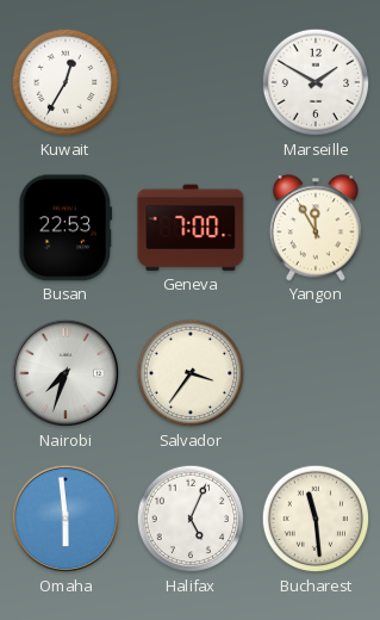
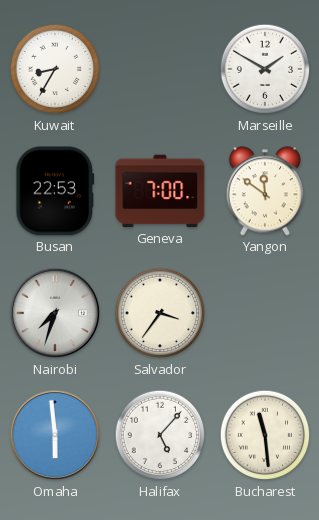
Kuwait: 12:35 -> 8:35 (55, 69)
Yangon: 11:55 -> 11:51 (265, 191)
Halifax: 5:04 -> 5:07 (160, 435)
